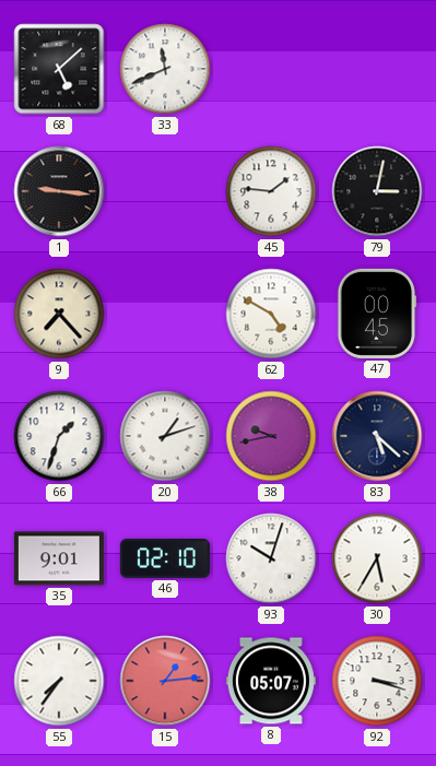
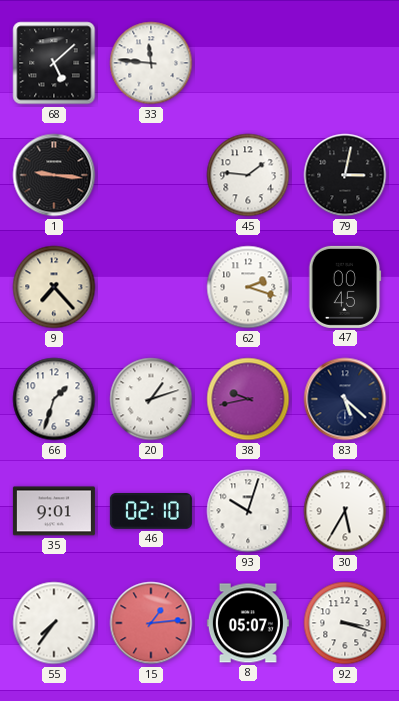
33: 11:41 -> 11:46 (151, 63)
62: 4:50 -> 2:18 (248, 287)
